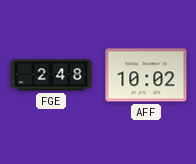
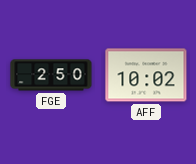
FGE: 2:48 -> 2:50 (51, 75)
